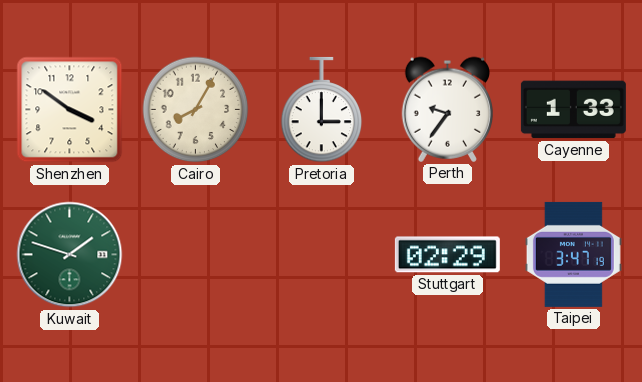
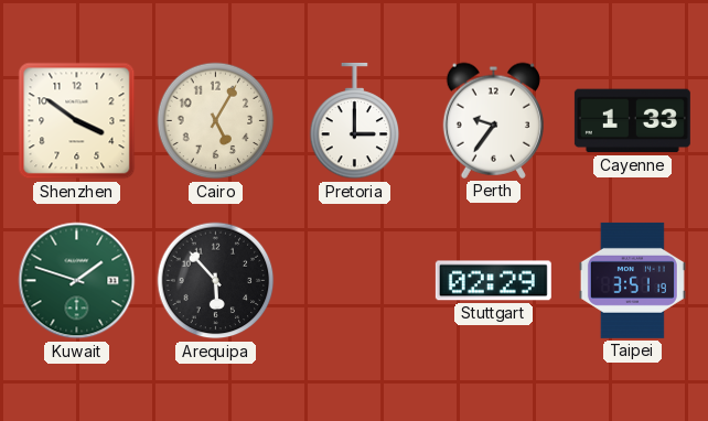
Cairo: 8:05 -> 5:05 (216, 121)
Arequipa: none -> 5:53 (216, 281)
Taipei: 3:47 -> 3:51 (632, 280)
